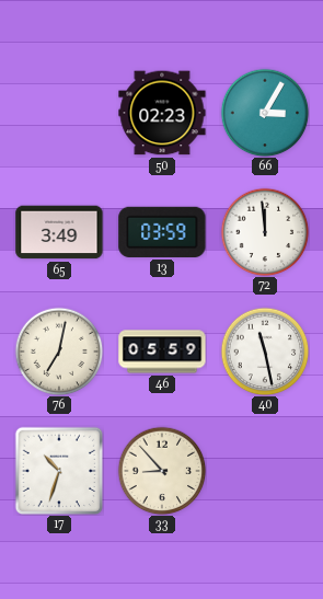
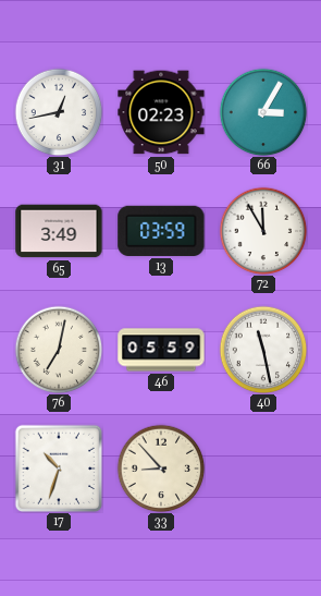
31: none -> 12:43 (59, 112)
72: 11:59 -> 11:55 (263, 231)
